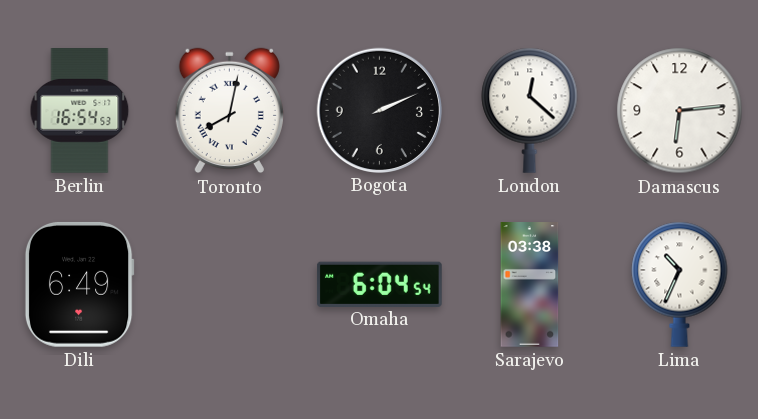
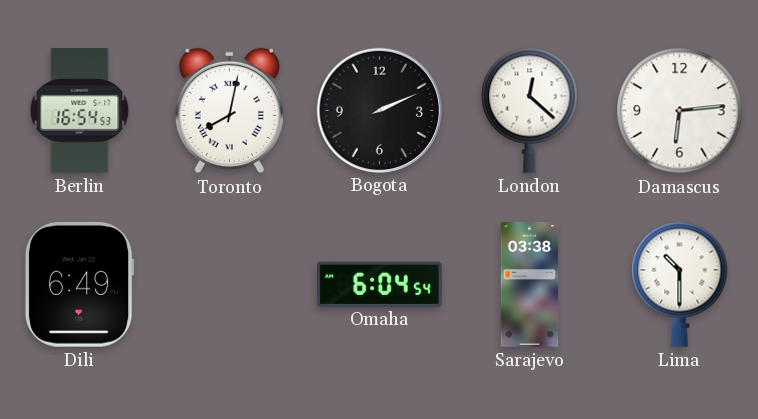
Lima: 10:34 -> 10:30 (680, 284)
